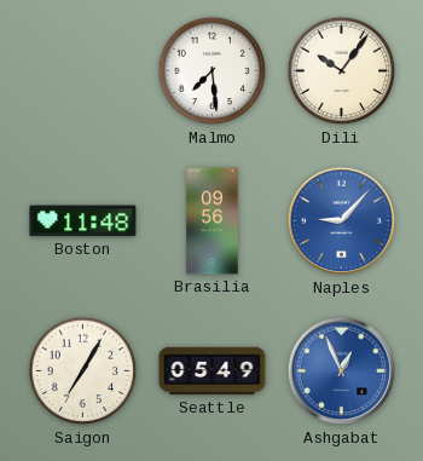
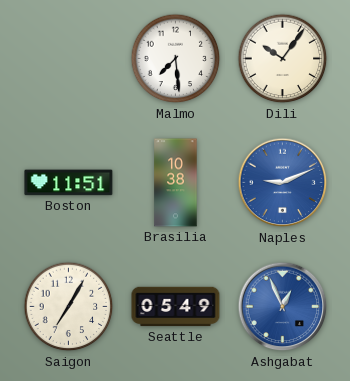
Boston: 11:48 -> 11:51 (69, 183)
Brasilia: 09:56 -> 10:38 (176, 183)
Naples: 9:07 -> 9:11 (283, 183)
